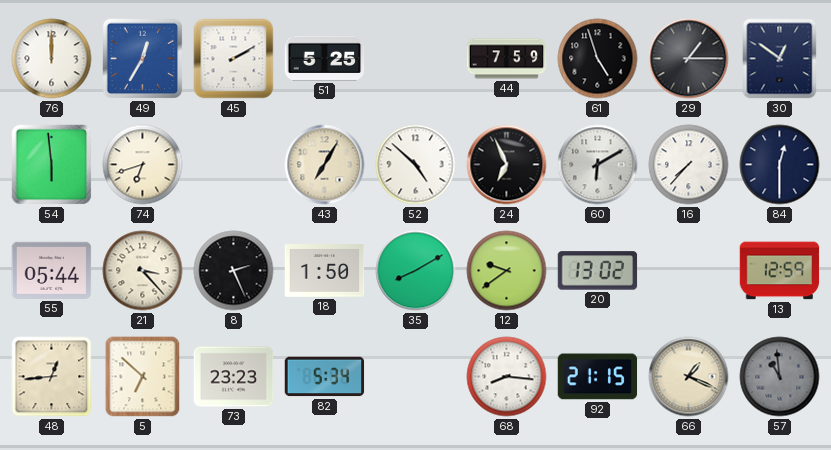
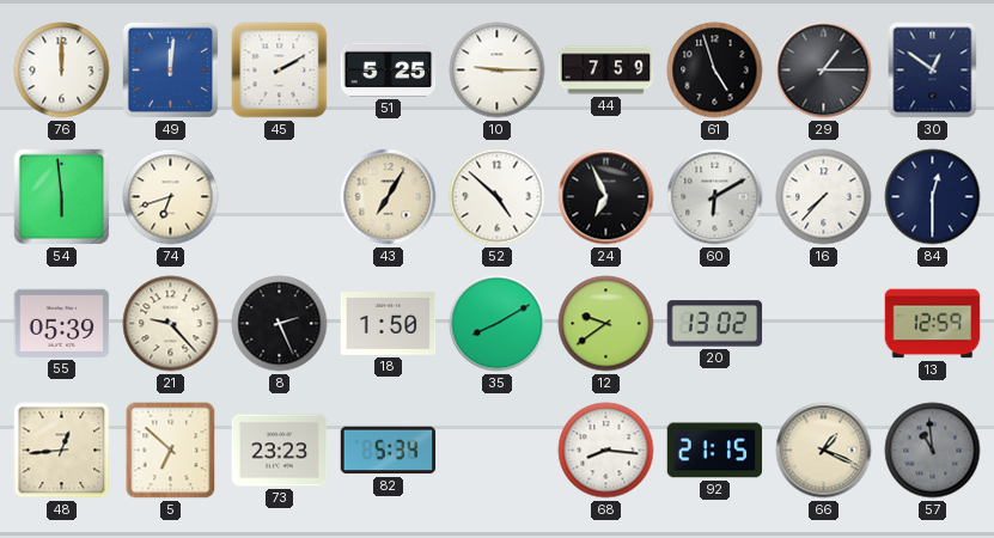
49: 12:35 -> 12:01 (171, 71)
10: none -> 9:15 (498, 71)
55: 05:44 -> 05:39 (62, 323)
21: 3:23 -> 9:23 (171, 324)
